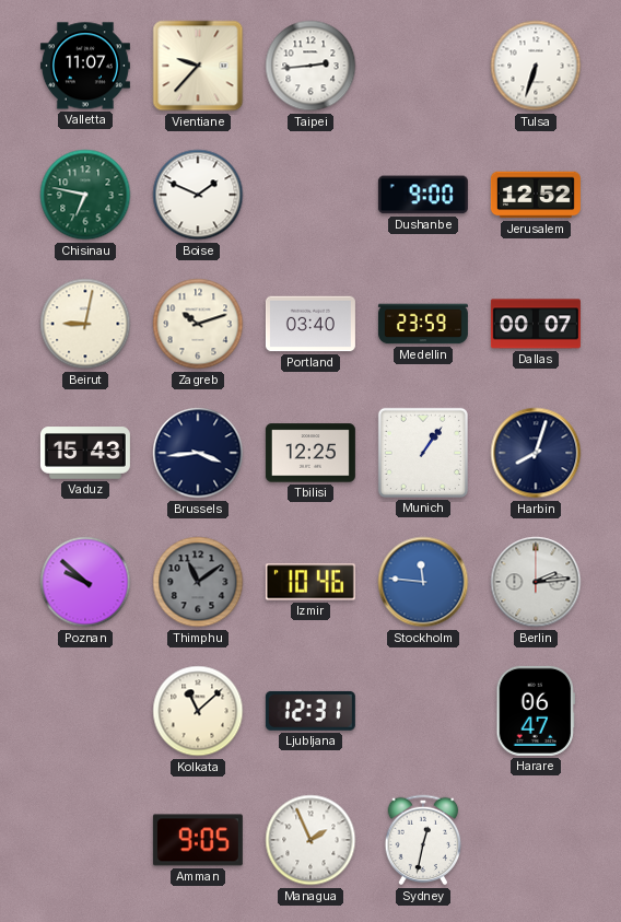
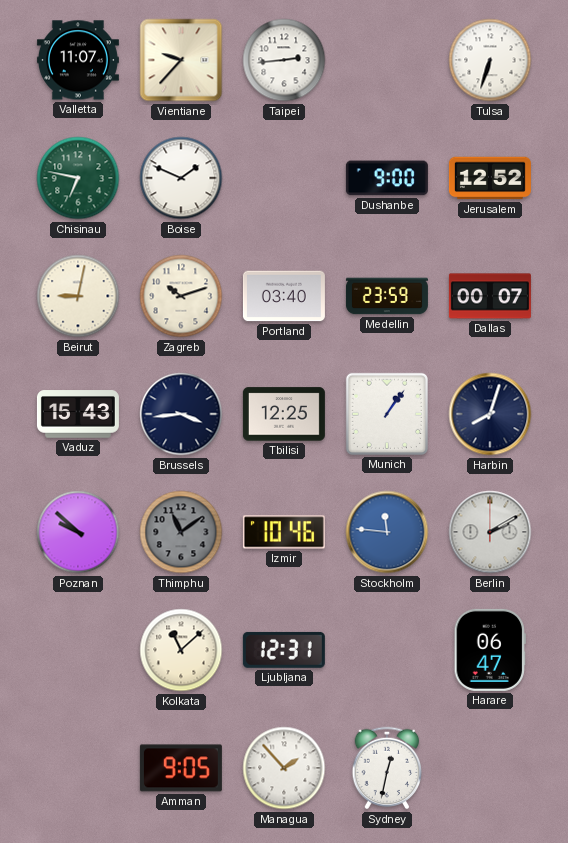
Berlin: 2:14 -> 2:10 (490, 532)
Managua: 1:56 -> 1:53 (284, 768)
